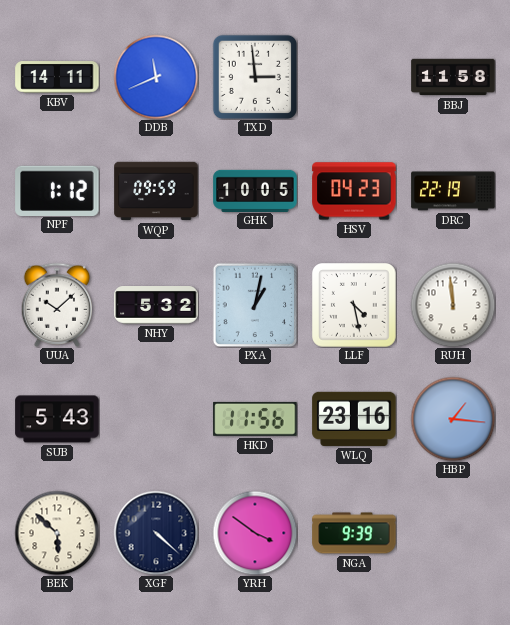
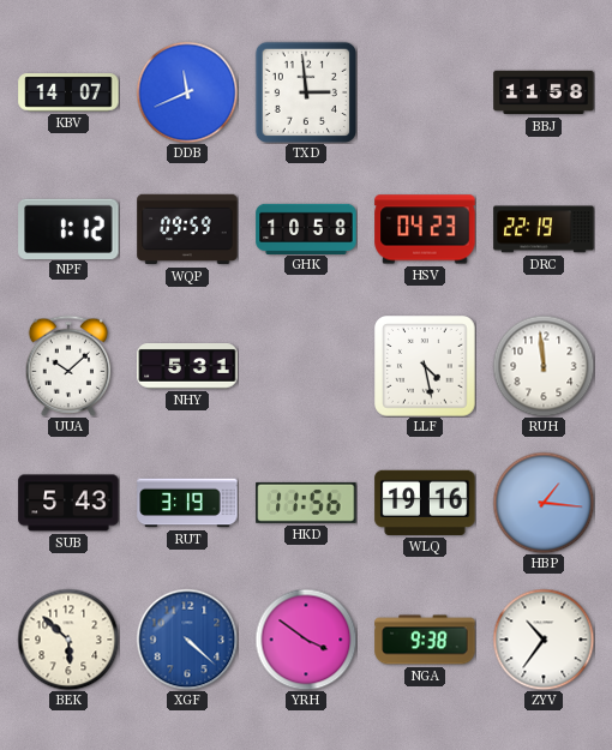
KBV: 14:11 -> 14:07 (68, 92)
GHK: 10:05 -> 10:58 (306, 228)
NHY: 5:32 -> 5:31 (187, 367)
PXA: 1:02 -> none (255, 305)
RUT: none -> 3:19 (187, 503)
WLQ: 23:16 -> 19:16 (425, 503)
XGF dial: navy -> blue (187, 640)
NGA: 9:39 -> 9:38 (425, 640)
ZYV: none -> 10:36 (544, 640)
